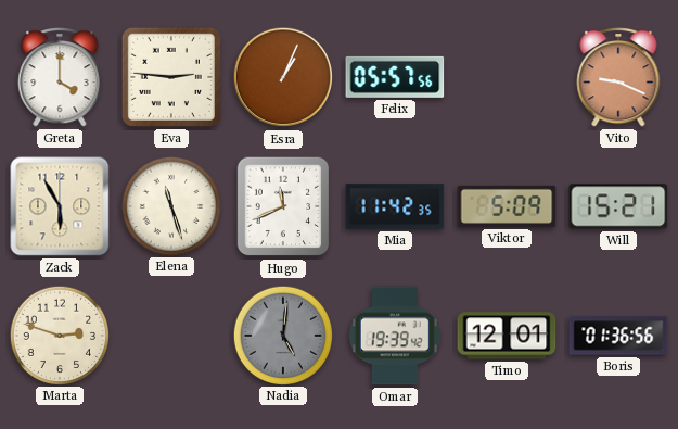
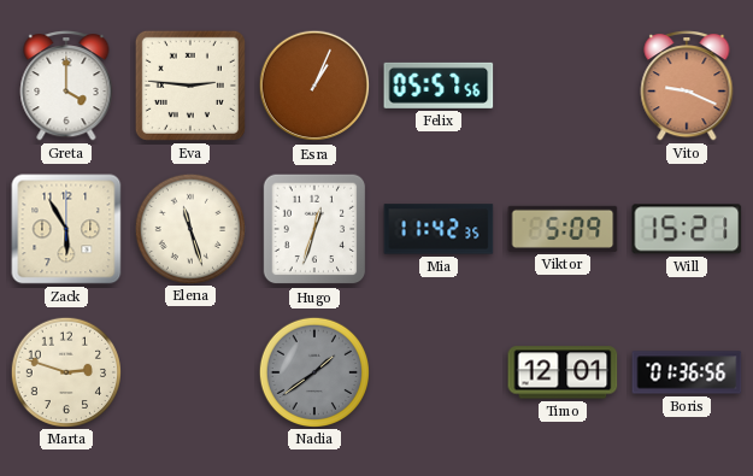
Hugo: 11:41 -> 12:33 (314, 229)
Nadia: 5:01 -> 1:39 (313, 371)
Omar: 19:39 -> none (395, 336)
